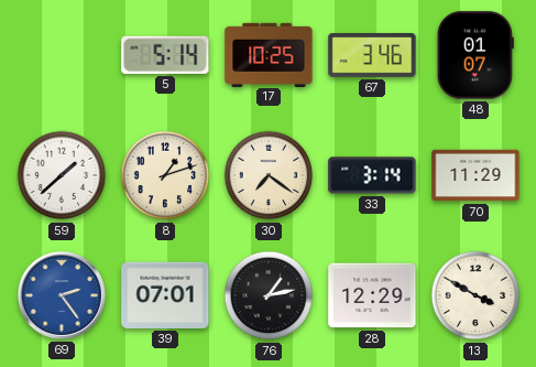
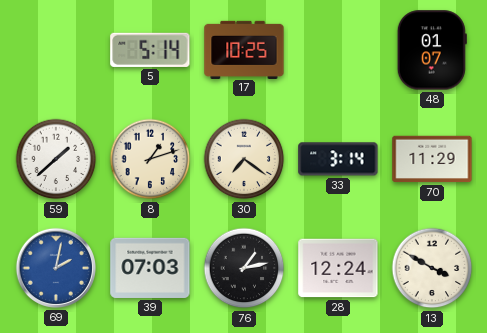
67: 3:46 -> none (372, 56)
69: 2:24 -> 2:02 (56, 268)
39: 07:01 -> 07:03 (150, 268)
28: 12:29 -> 12:24 (338, 268)
